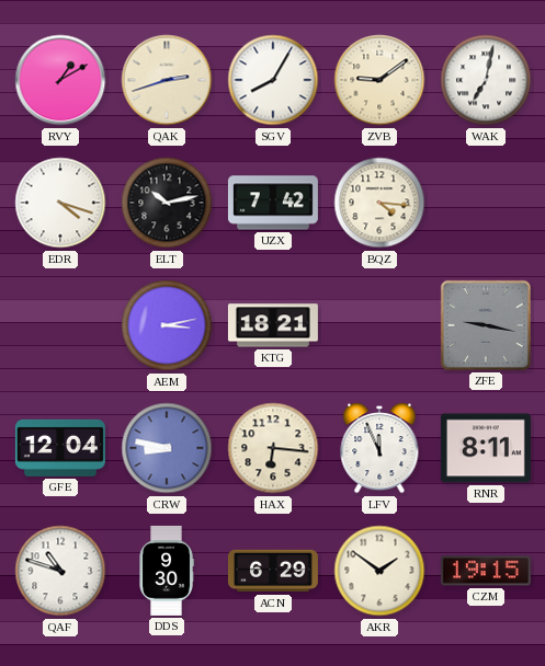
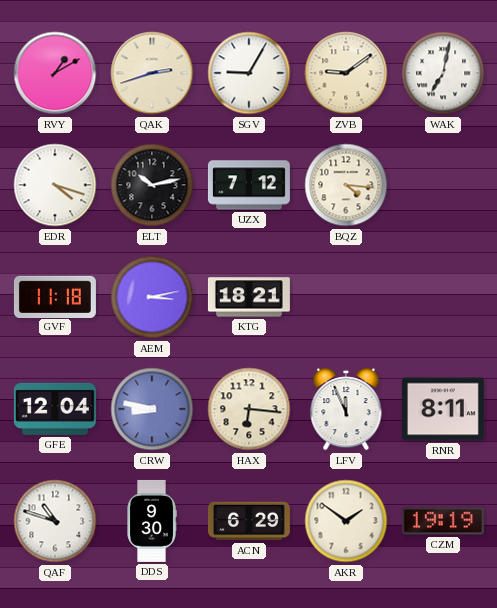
SGV: 8:05 -> 9:05 (249, 73)
UZX: 7:42 -> 7:12 (249, 185)
GVF: none -> 11:18 (55, 296)
ZFE: 9:17 -> none (486, 325)
CZM: 19:15 -> 19:19 (443, 521)
